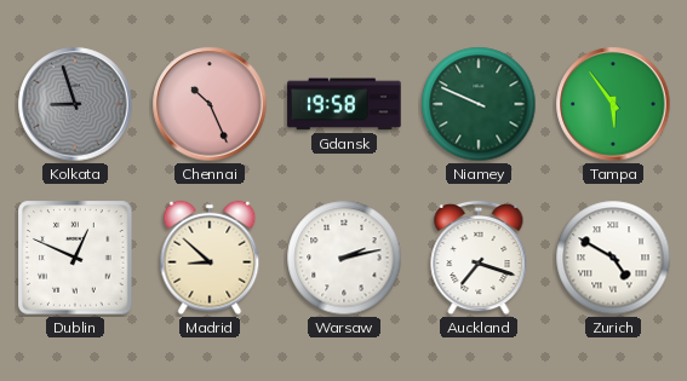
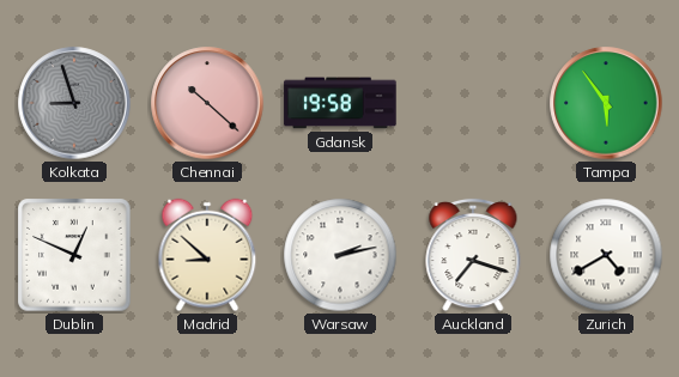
Chennai: 10:26 -> 10:22 (207, 103)
Niamey: 9:49 -> none (479, 104)
Zurich: 4:50 -> 4:40 (606, 255)
